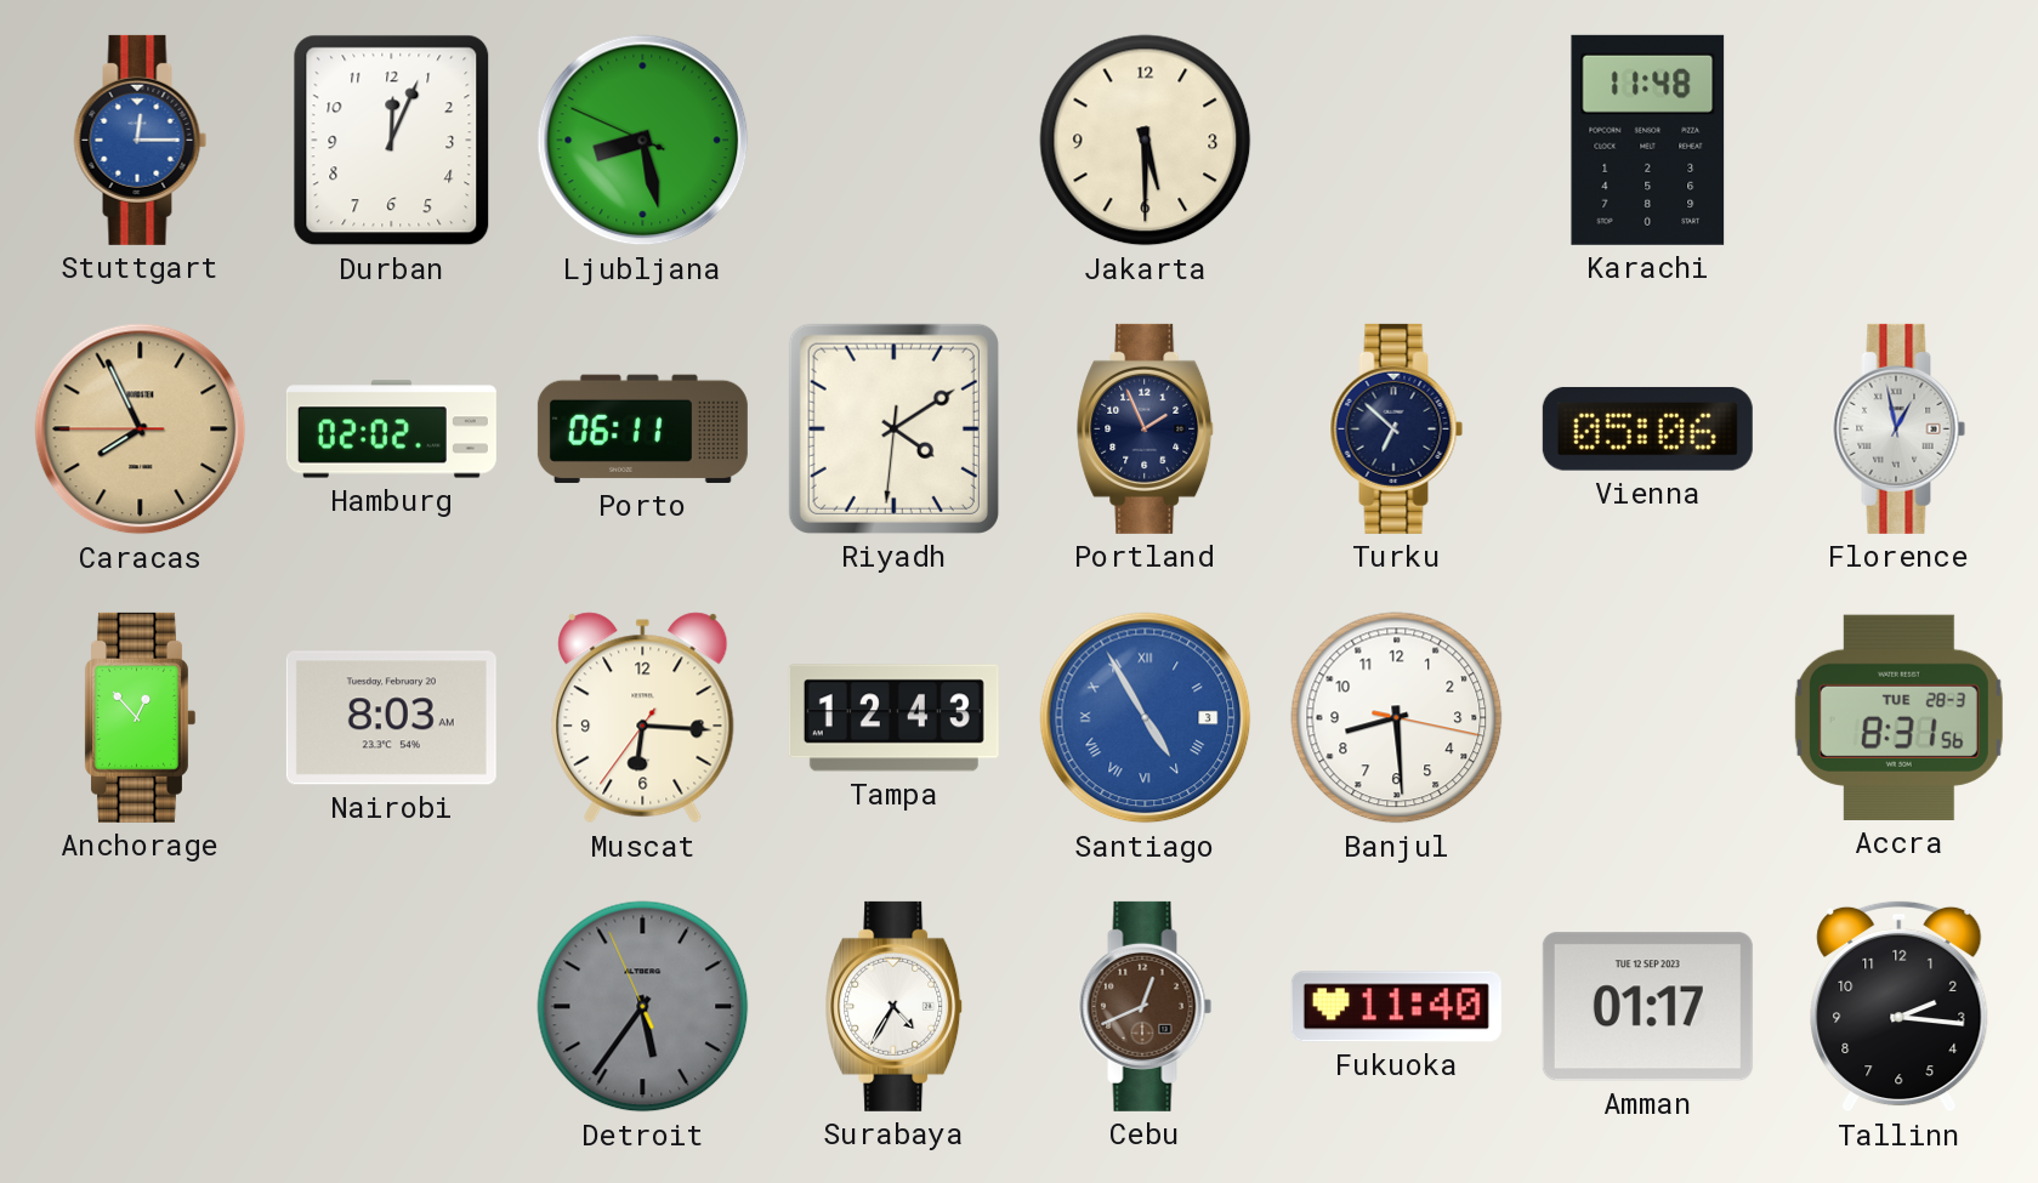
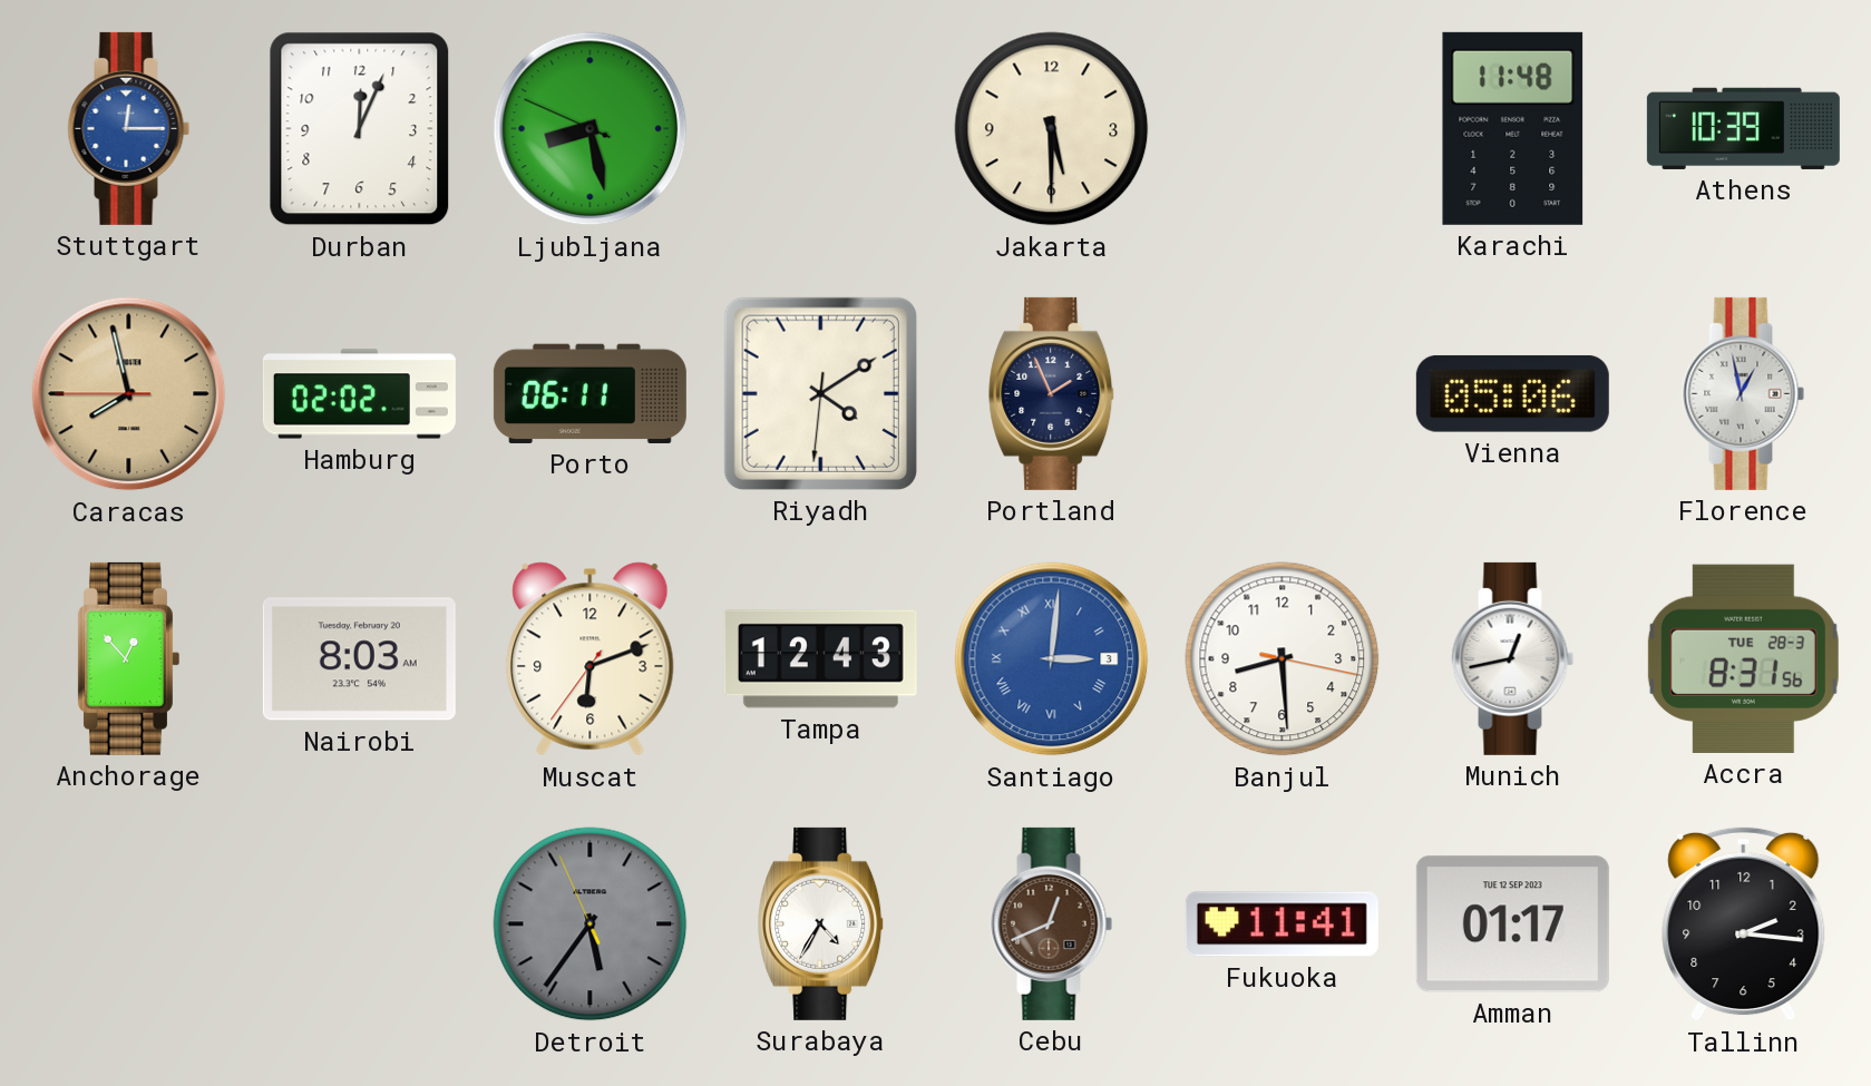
Athens: none -> 10:39 (1743, 128)
Caracas: 7:55 -> 7:57 (129, 394)
Turku: 6:52 -> none (1397, 428)
Muscat: 6:15 -> 6:11 (591, 659)
Santiago: 4:55 -> 3:01 (1052, 659)
Munich: none -> 12:43 (1513, 658)
Fukuoka: 11:40 -> 11:41 (1282, 924)
